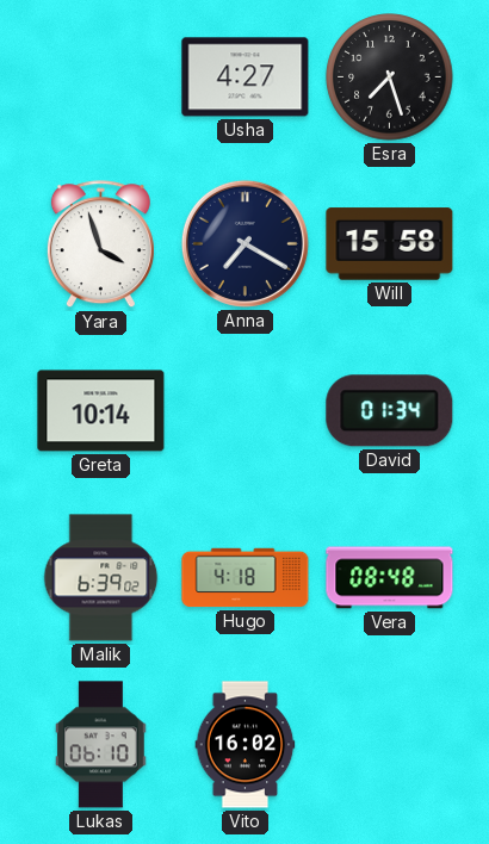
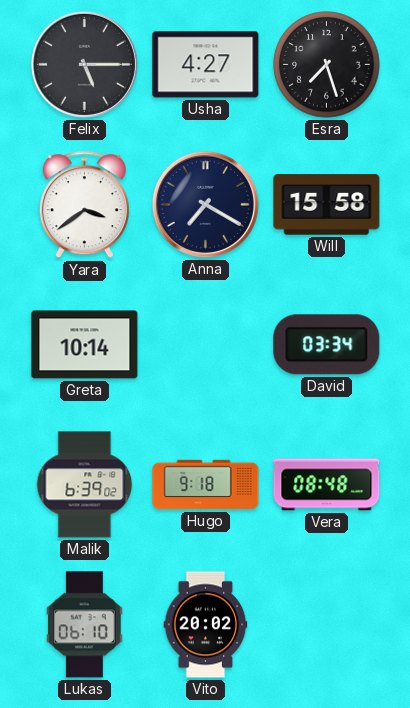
Felix: none -> 5:15 (84, 64)
Yara: 3:57 -> 3:39 (84, 205)
David: 01:34 -> 03:34 (327, 345)
Hugo: 4:18 -> 9:18 (206, 485)
Vito: 16:02 -> 20:02 (206, 625)
